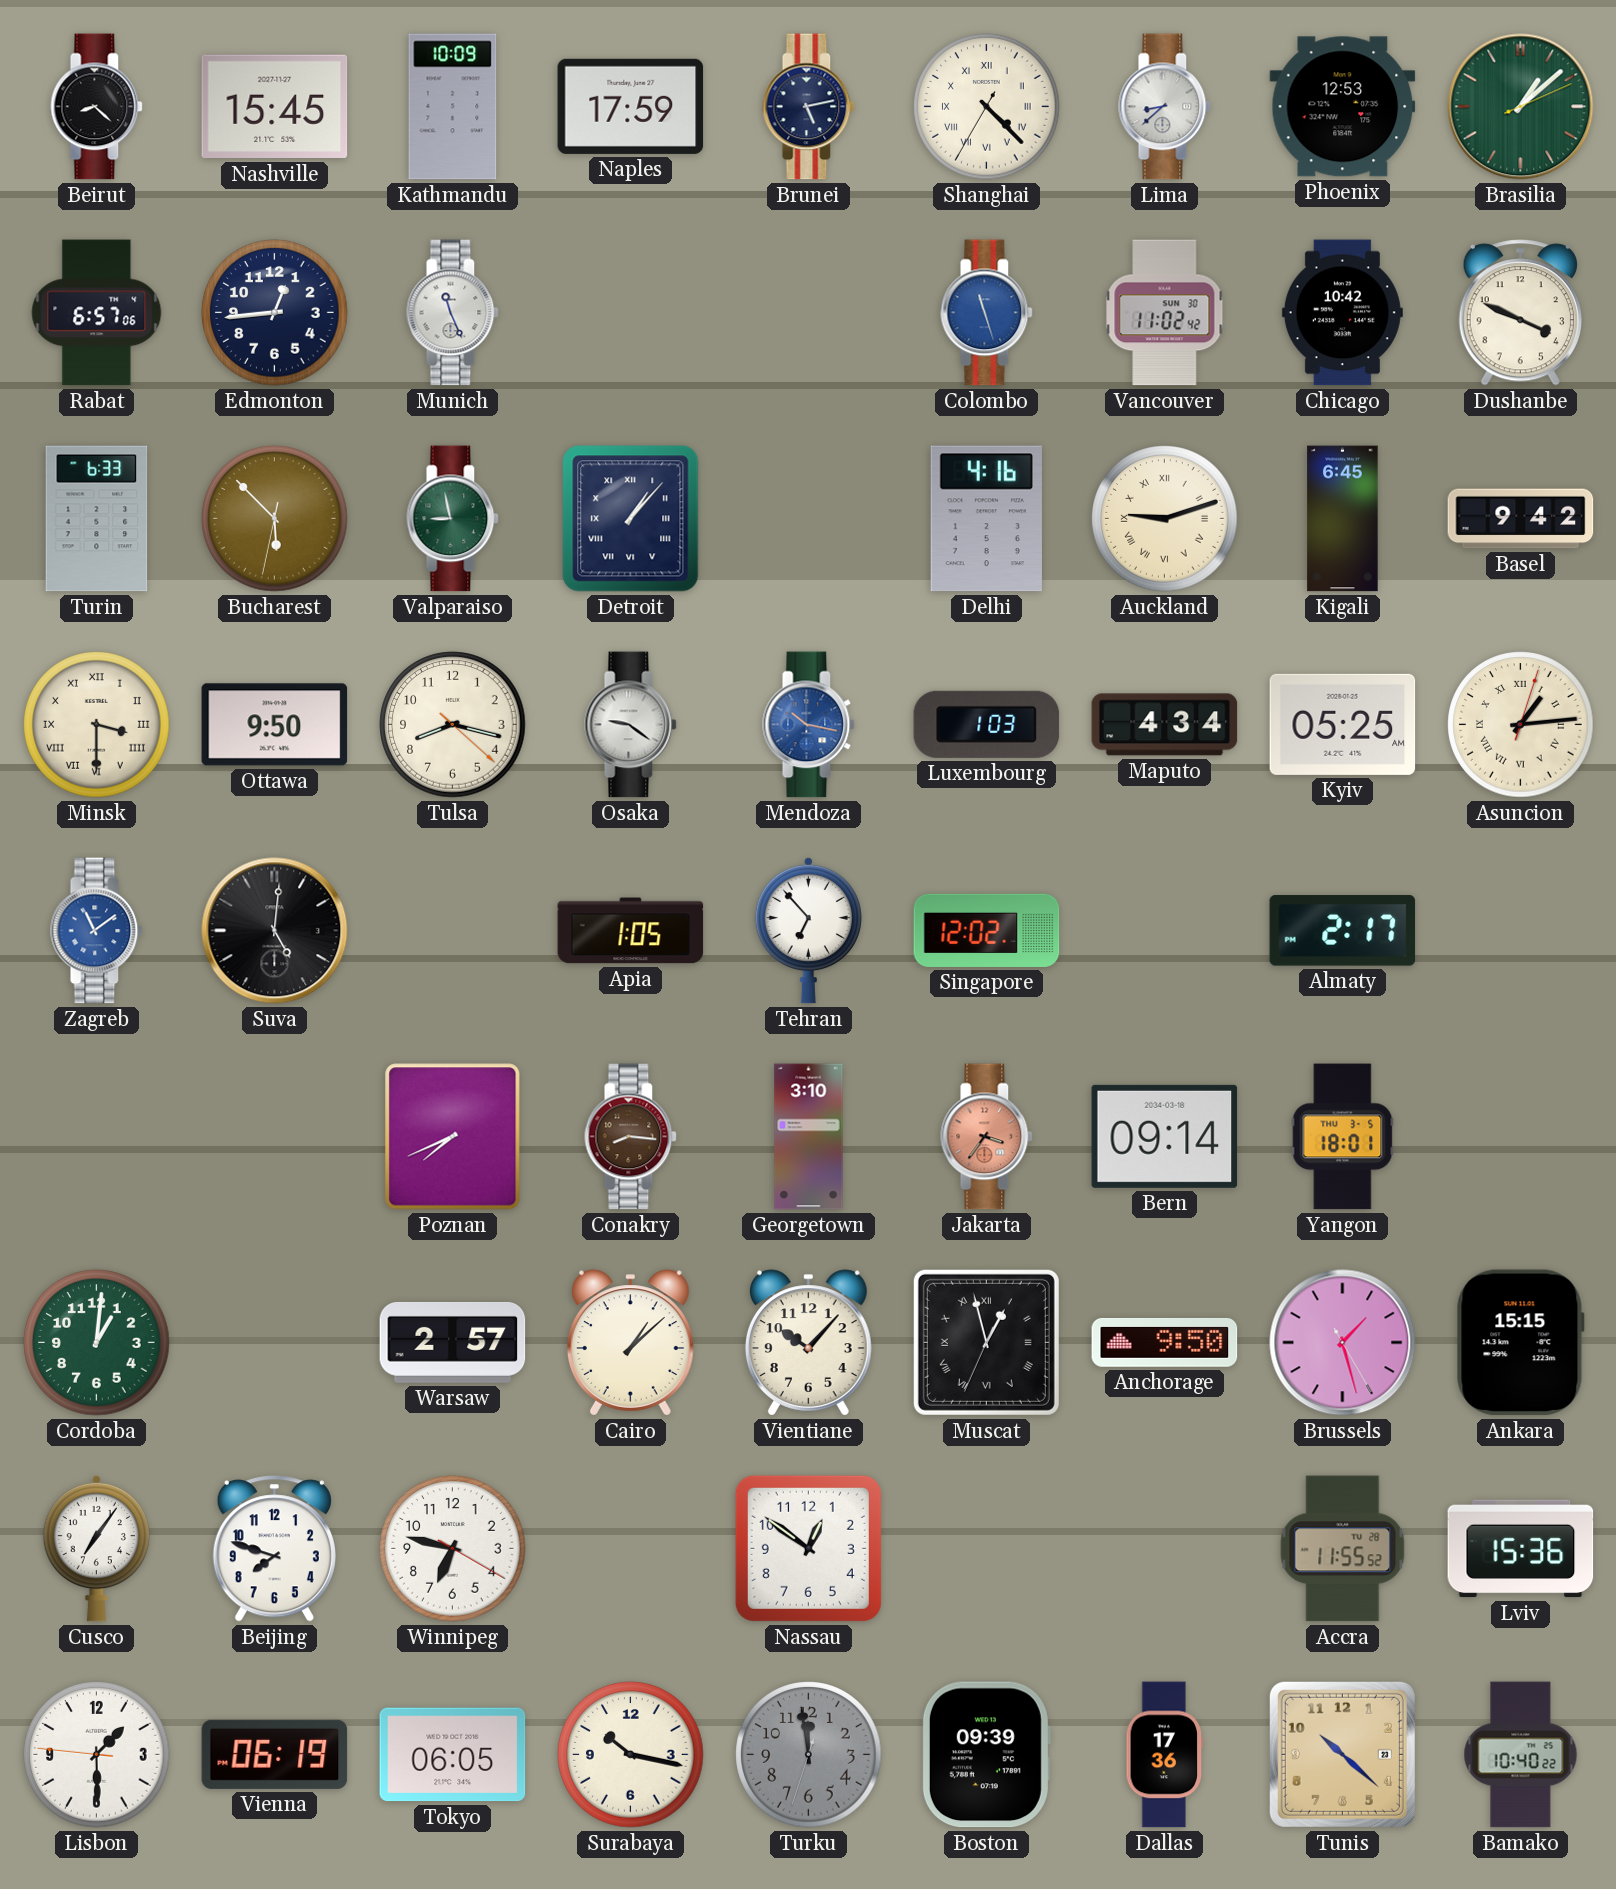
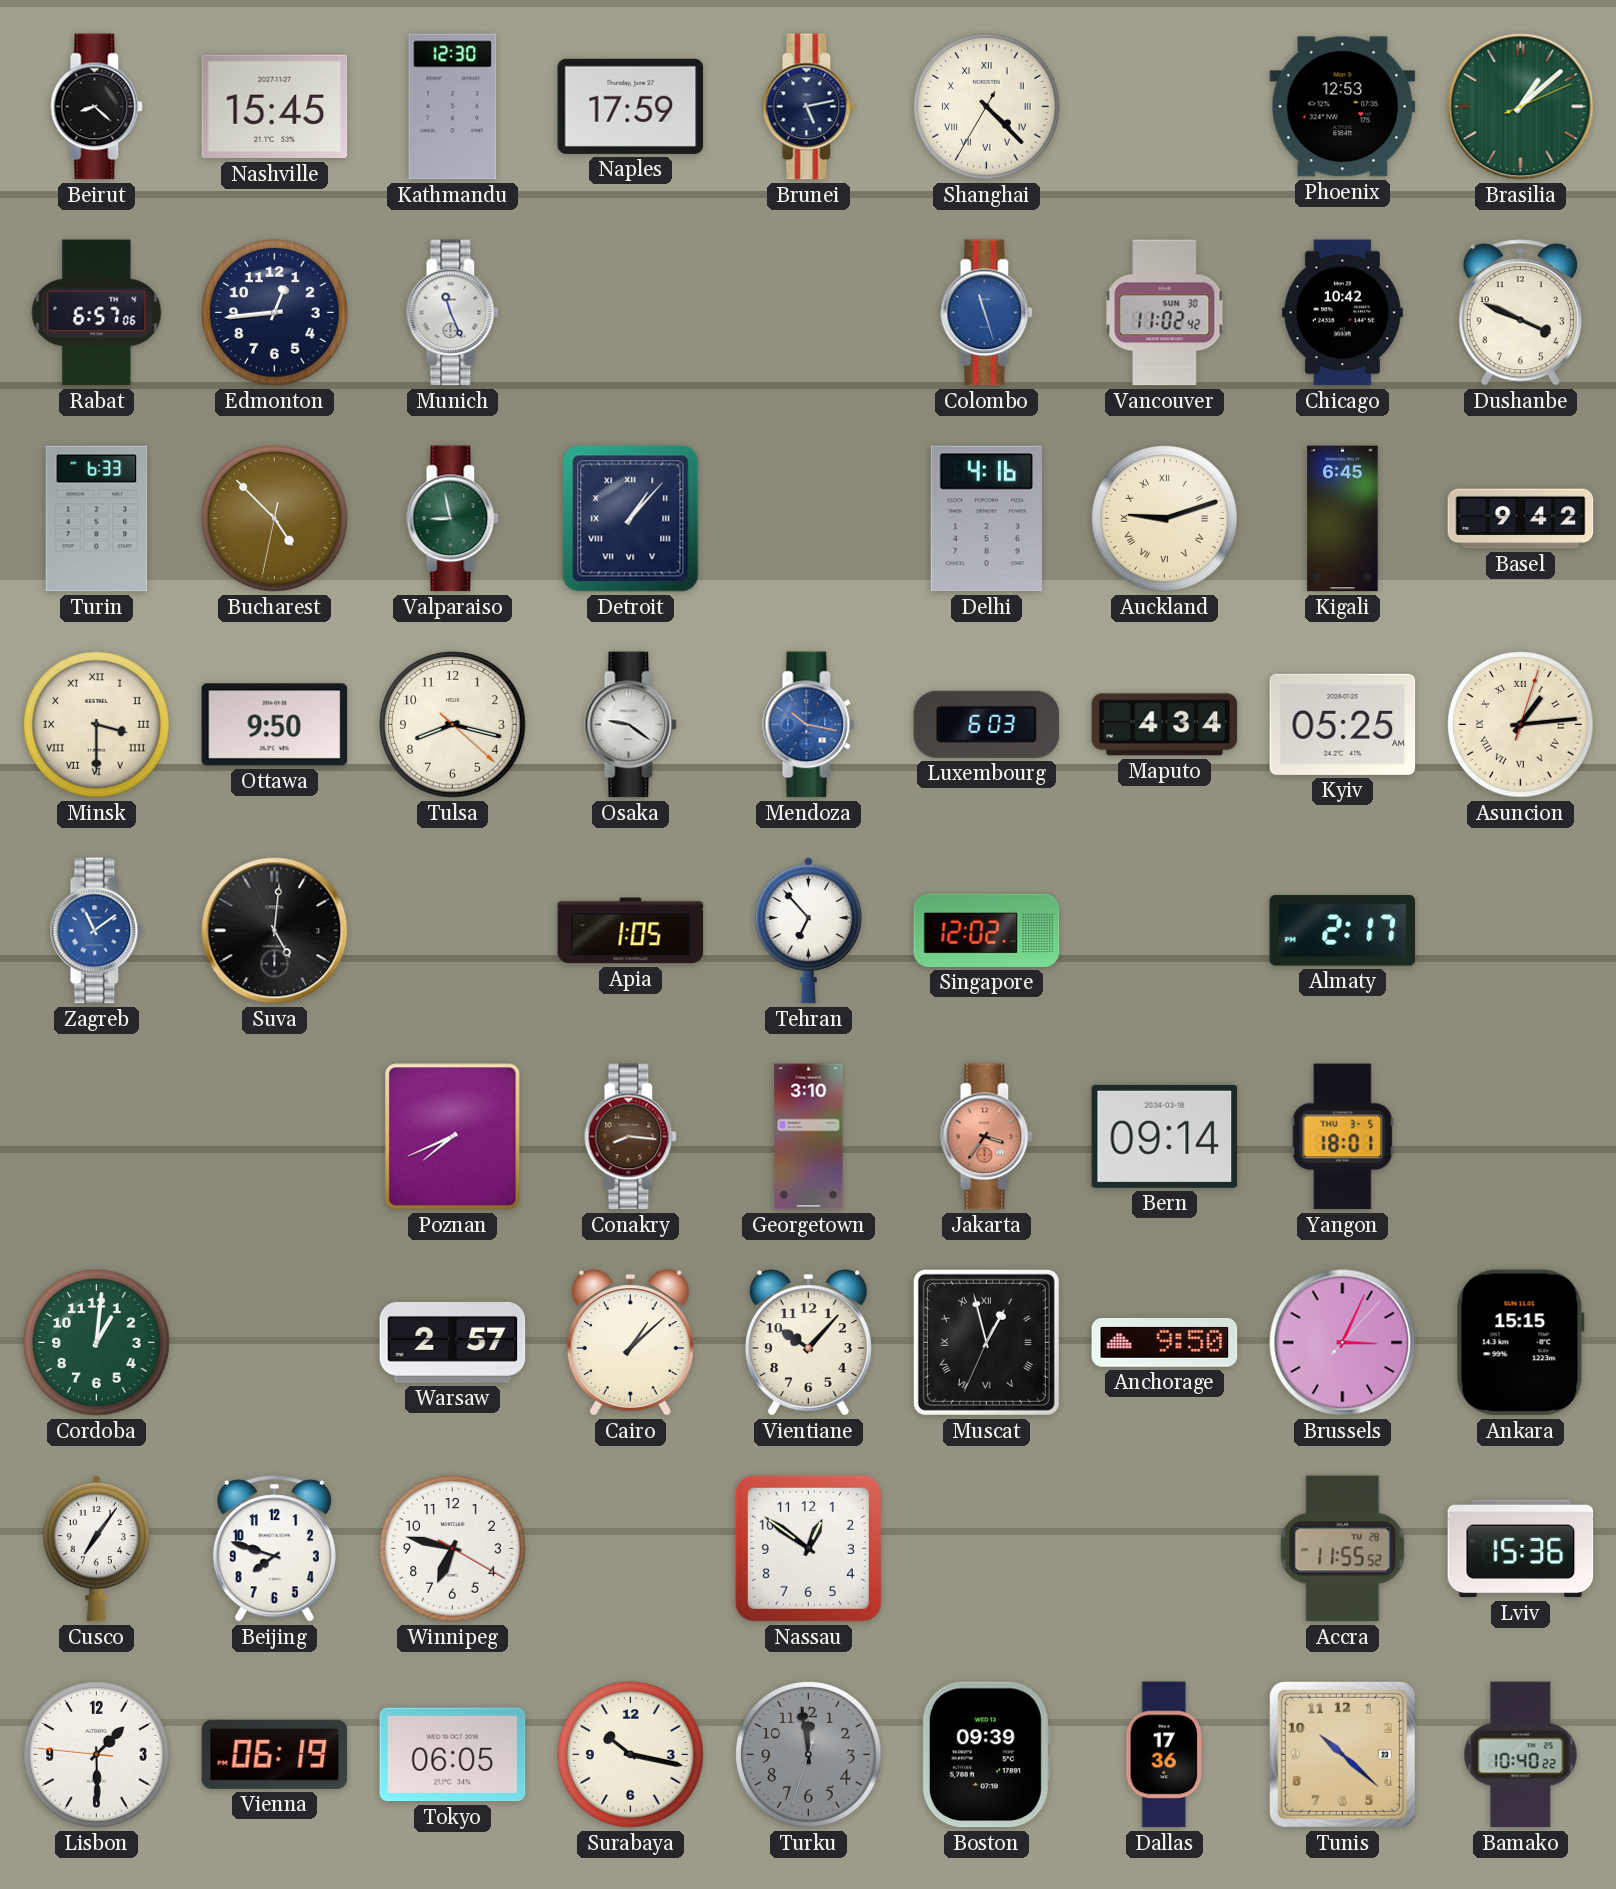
Kathmandu: 10:09 -> 12:30 (453, 107)
Lima: 8:38 -> none (1165, 107)
Bucharest: 5:52 -> 4:52 (275, 519)
Luxembourg: 1:03 -> 6:03 (987, 724)
Brussels: 1:27 -> 3:04 (1343, 1343)
